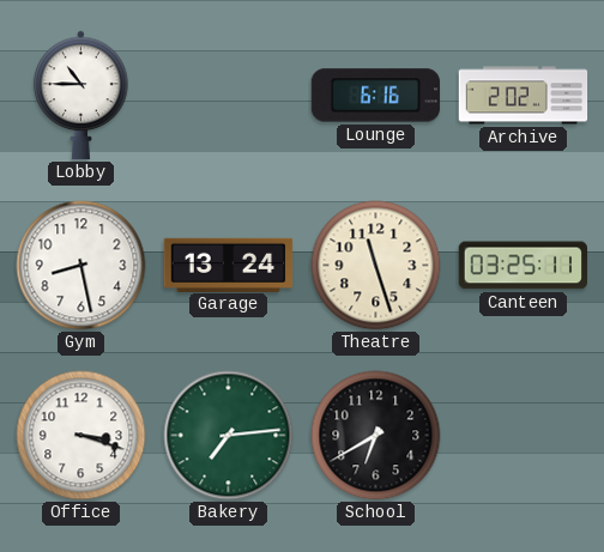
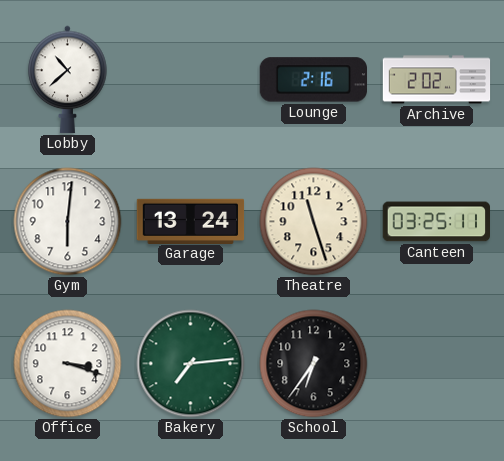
Lobby: 10:45 -> 10:38 (68, 79)
Lounge: 6:16 -> 2:16 (313, 80)
Gym: 8:28 -> 6:01 (68, 222)
School: 6:40 -> 6:36 (314, 364)
